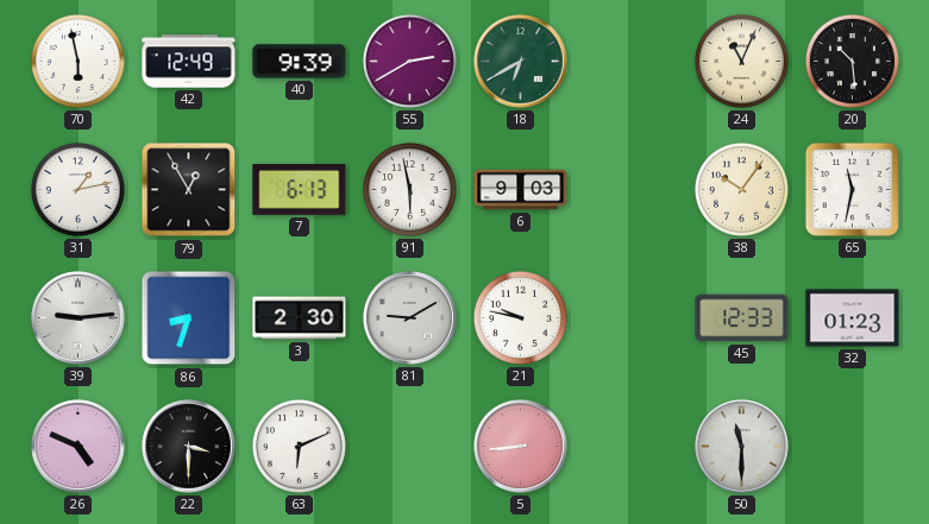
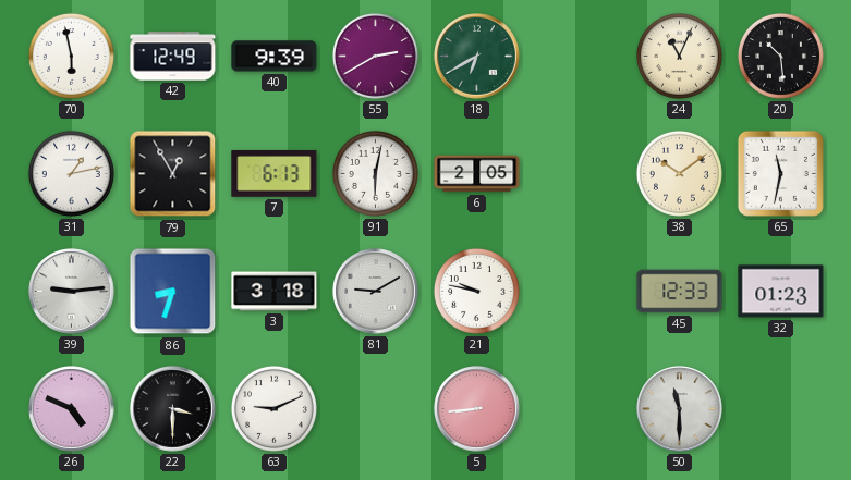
91: 5:58 -> 6:02 (375, 173)
6: 9:03 -> 2:05 (477, 174)
38: 10:06 -> 10:09 (679, 173)
3: 2:30 -> 3:18 (275, 292)
63: 6:11 -> 9:11 (273, 408)
